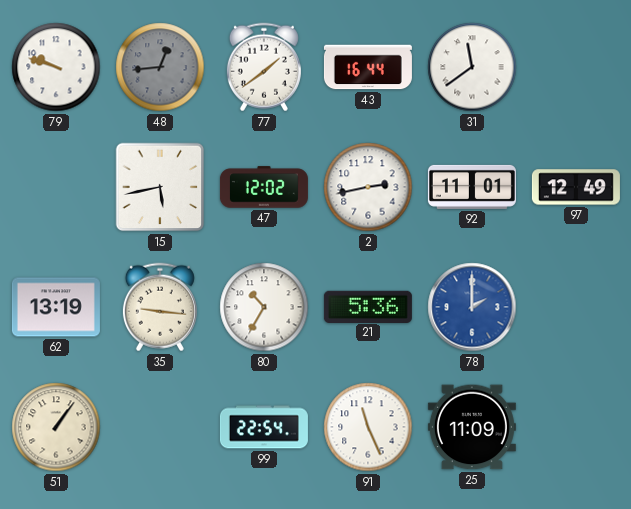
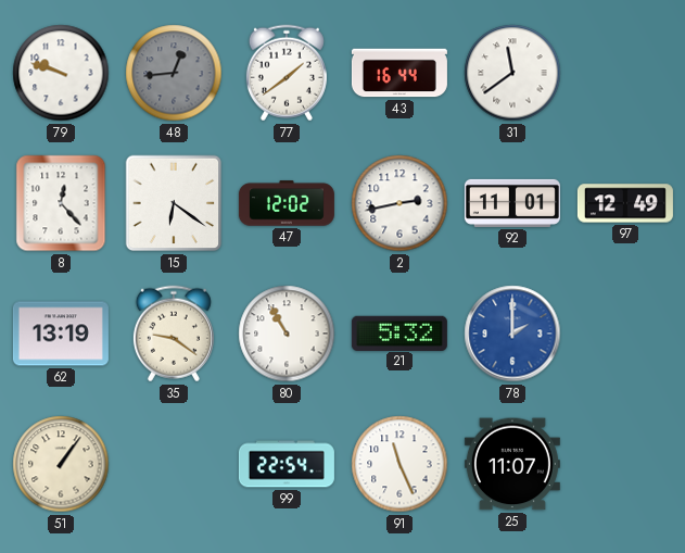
8: none -> 12:23 (61, 203)
15: 5:43 -> 6:21 (174, 203)
35: 9:16 -> 9:21 (174, 334)
80: 10:35 -> 10:55 (287, 334)
21: 5:36 -> 5:32 (399, 332)
25: 11:09 -> 11:07 (512, 464)
